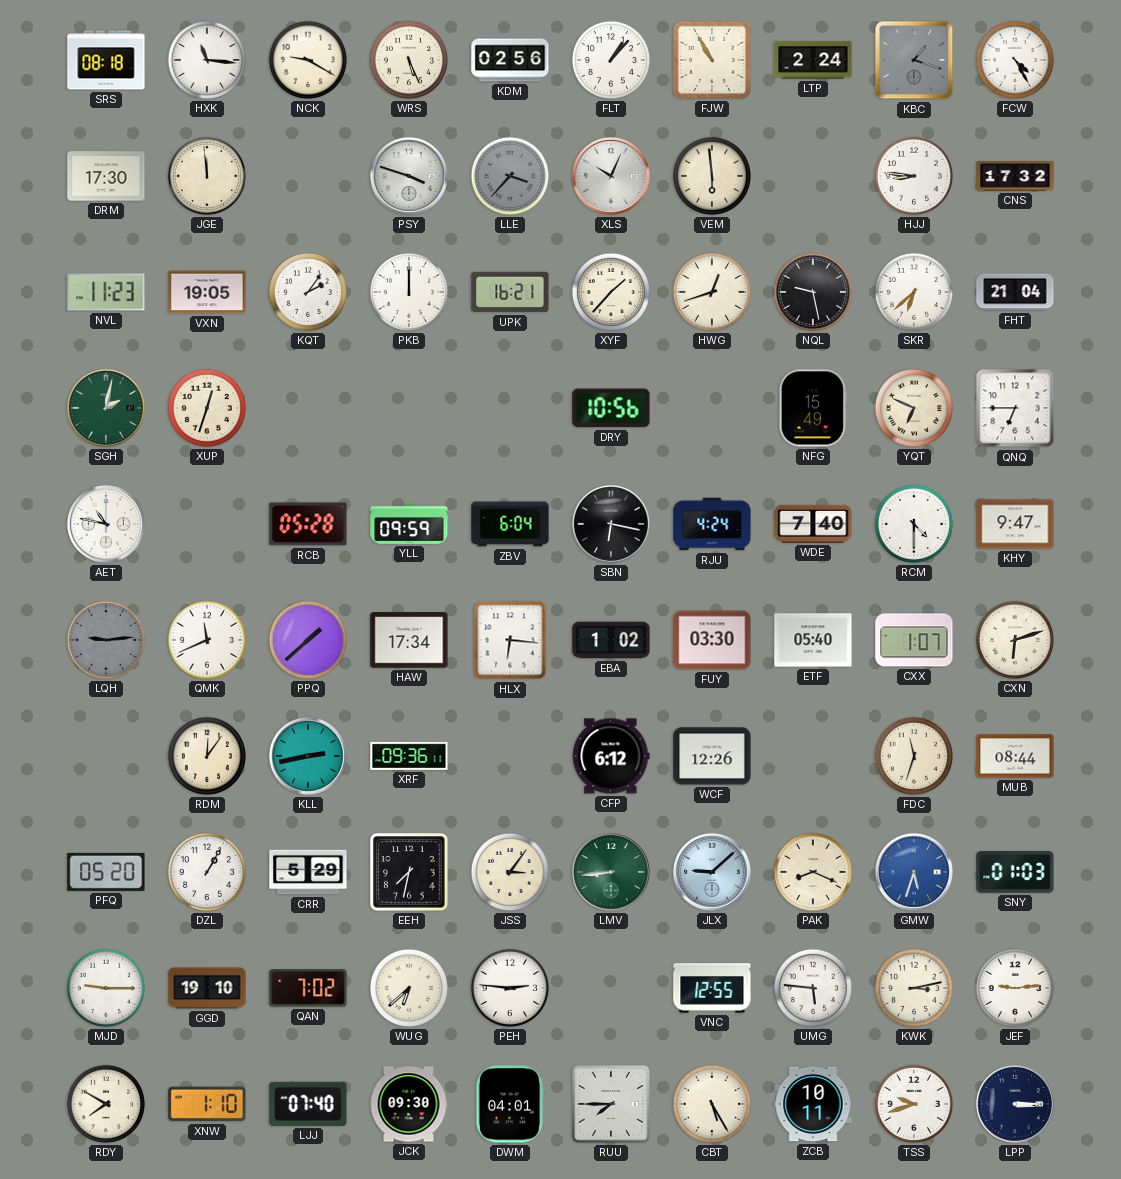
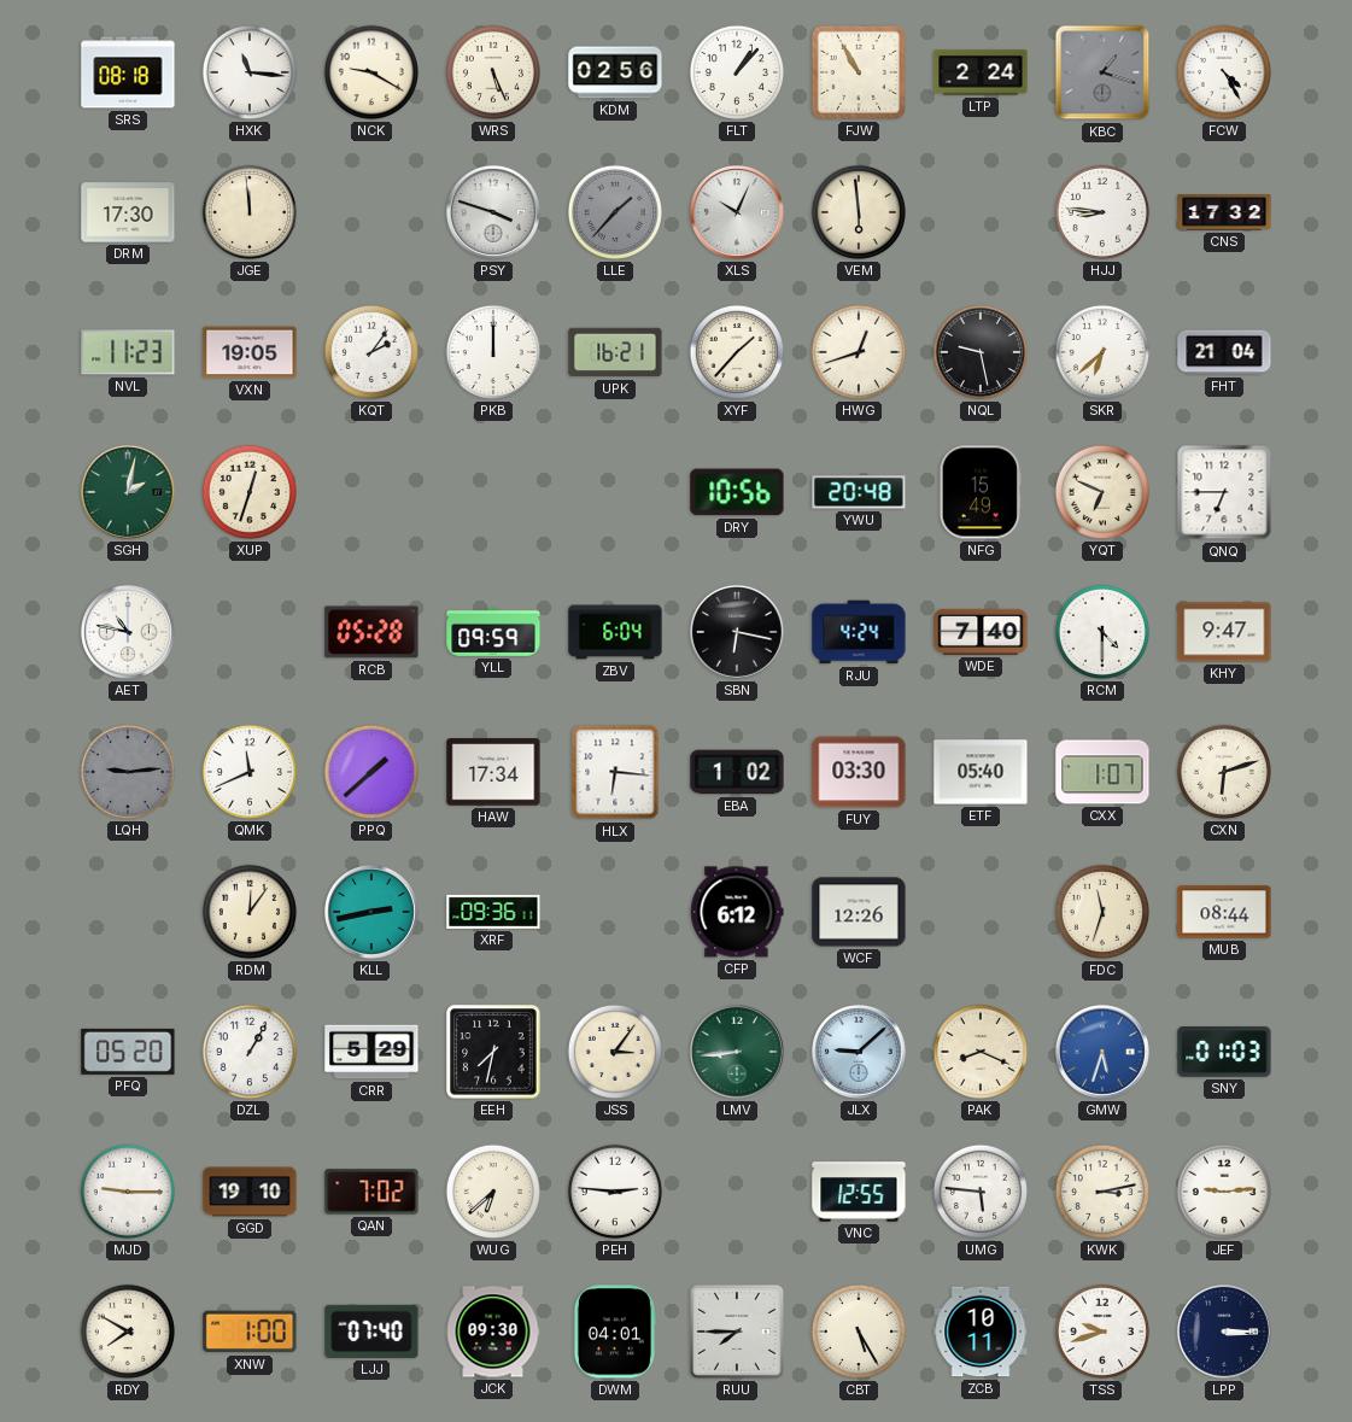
LLE: 3:37 -> 1:37 (615, 212)
YWU: none -> 20:48 (859, 492)
XNW: 1:10 -> 1:00 (250, 1332)
